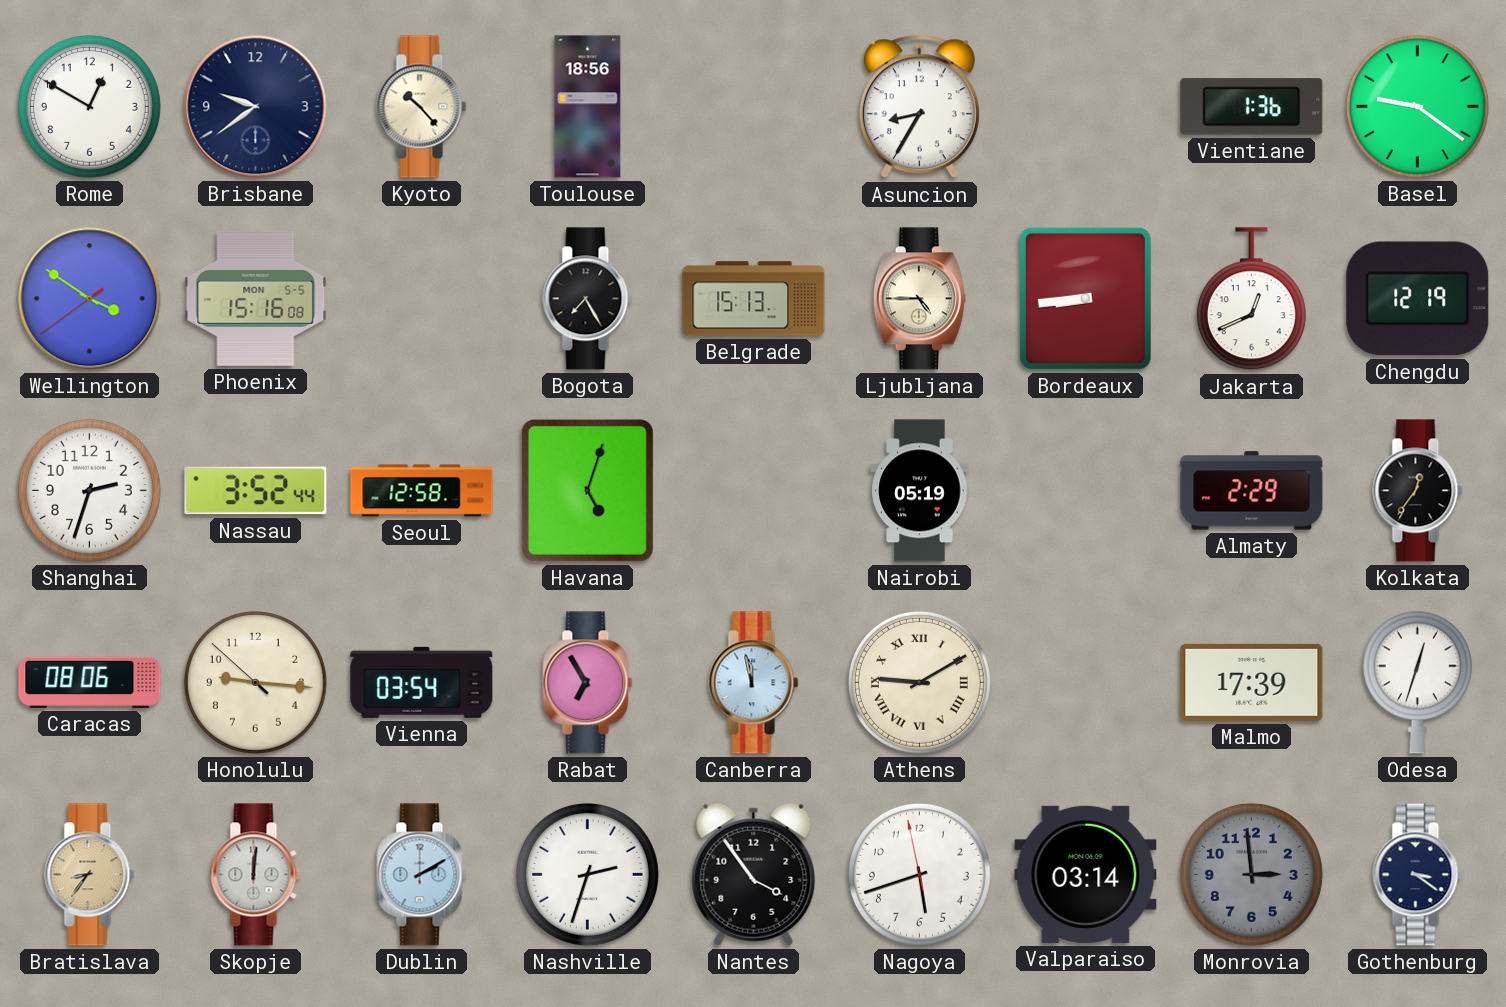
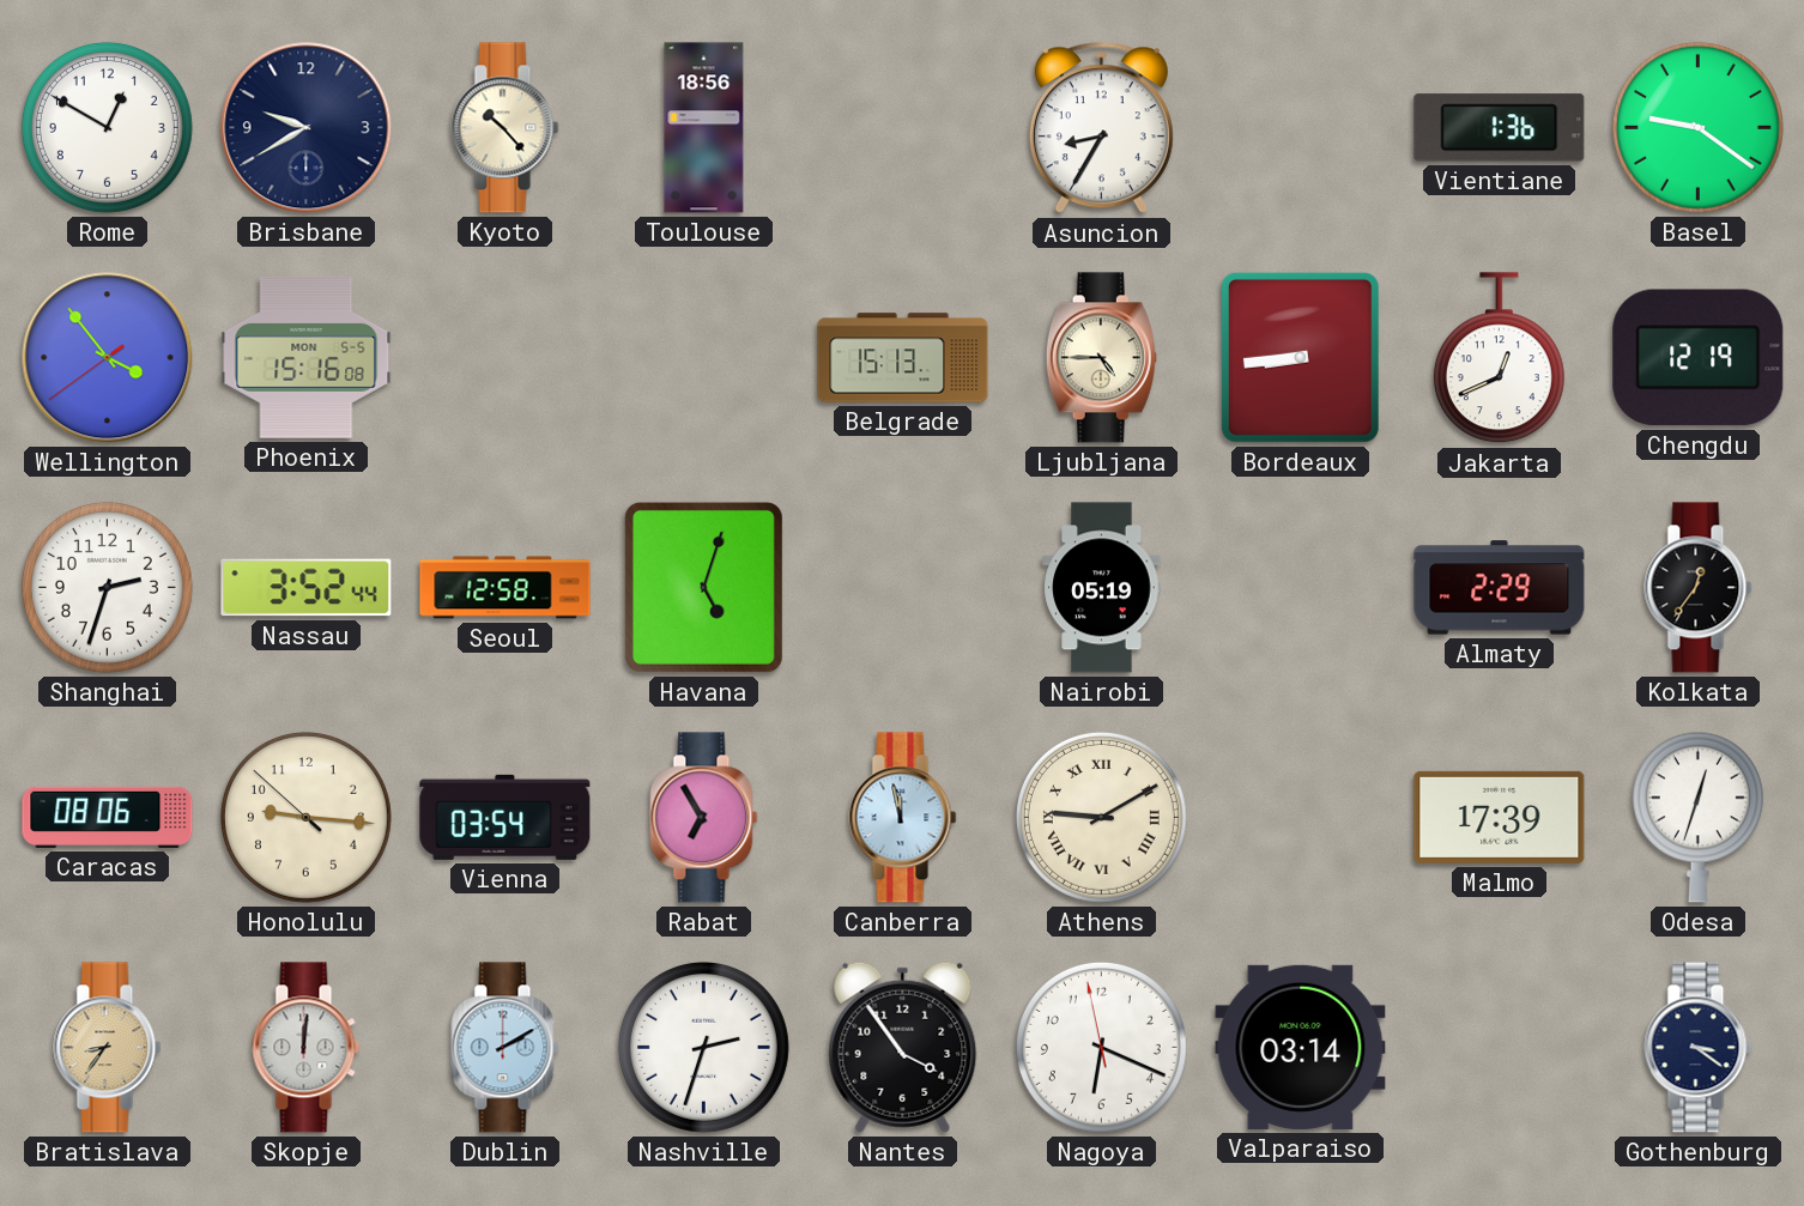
Brisbane: 9:39 -> 9:40 (307, 128)
Wellington: 3:50 -> 3:53 (108, 358)
Bogota: 7:25 -> none (588, 299)
Nagoya: 5:41 -> 6:18 (1101, 1047)
Monrovia: 2:59 -> none (1251, 874)
